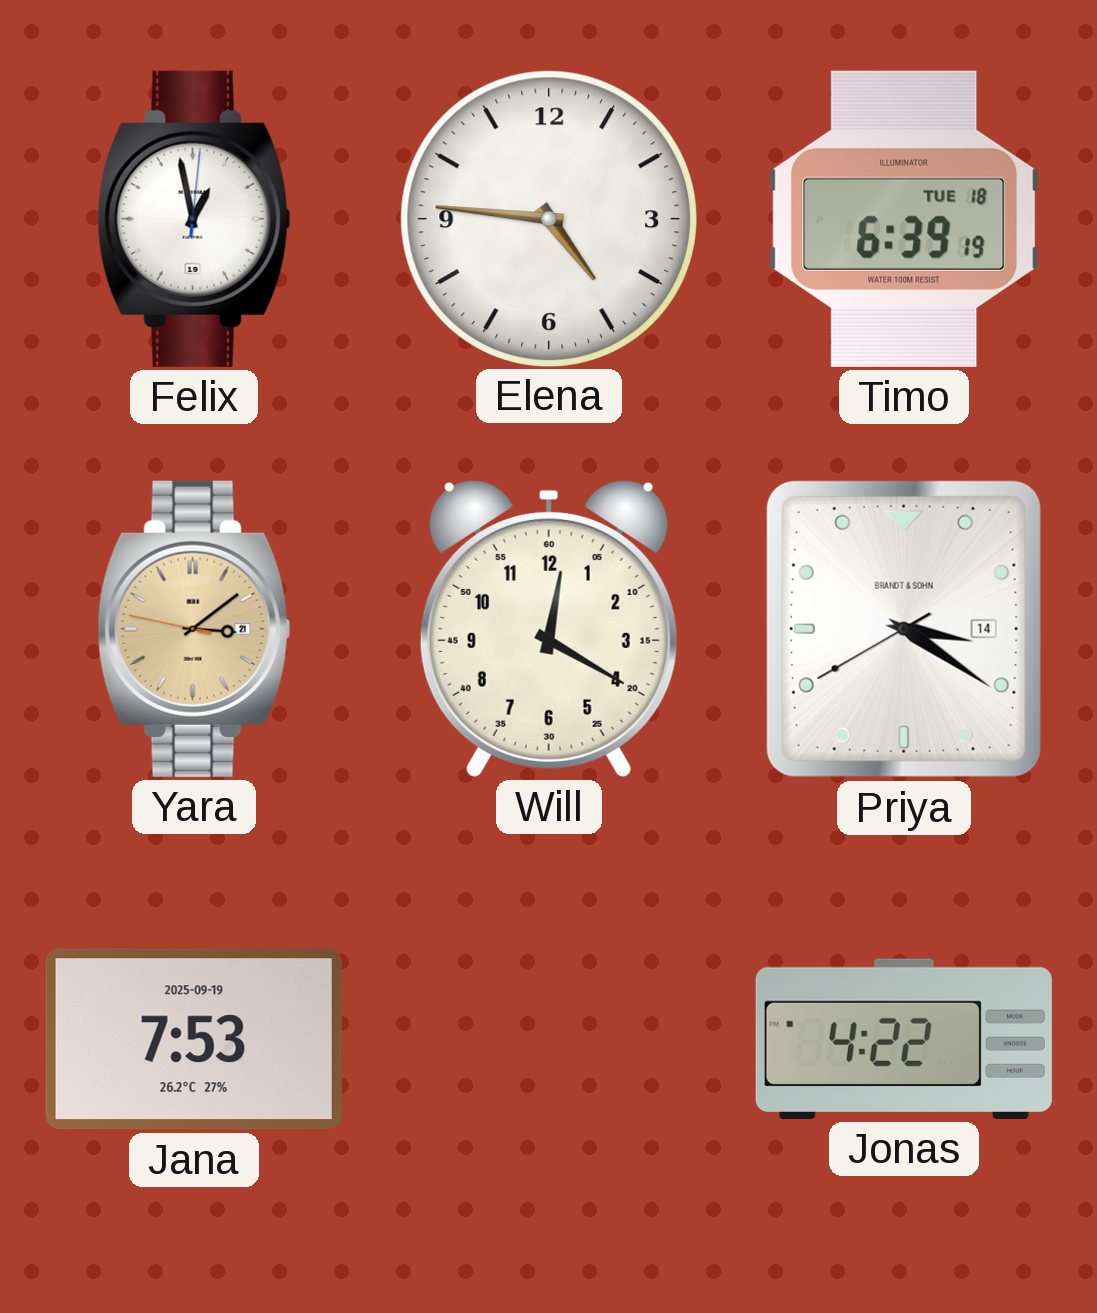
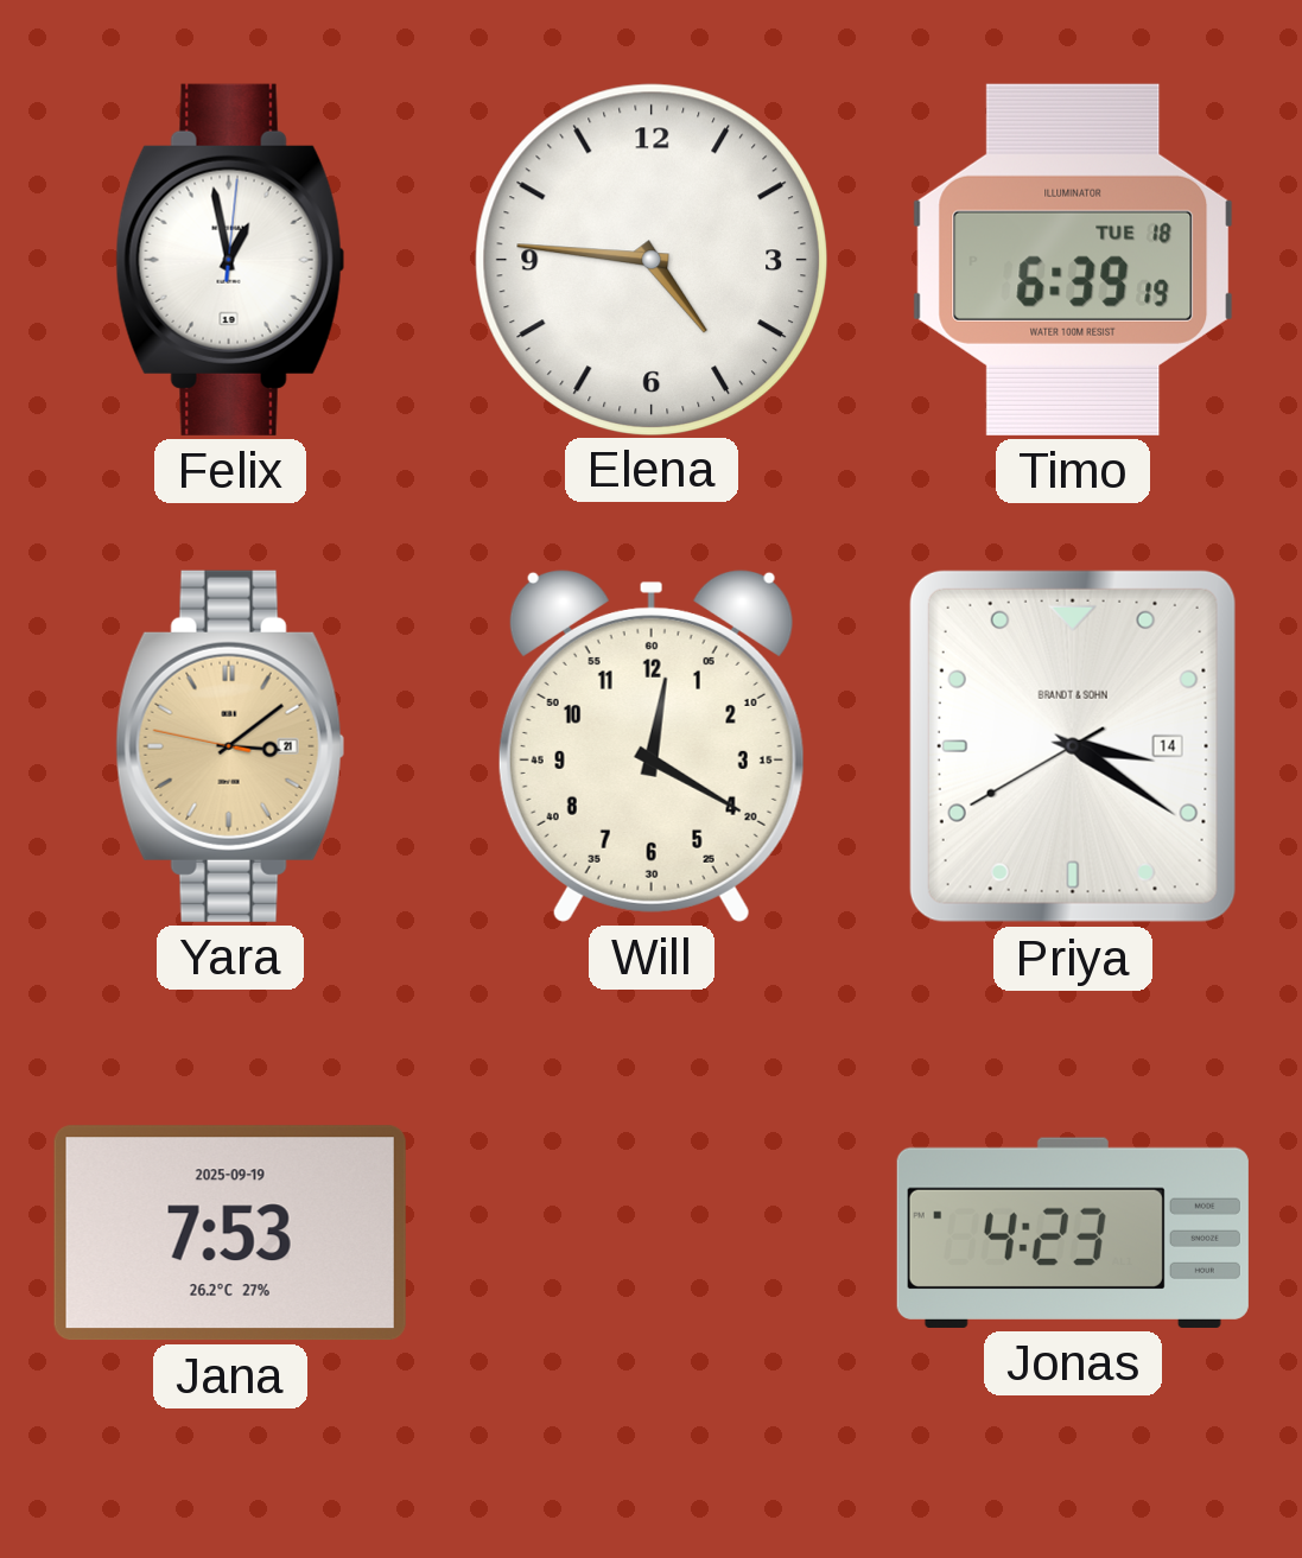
Jonas: 4:22 -> 4:23 (1073, 1233)
